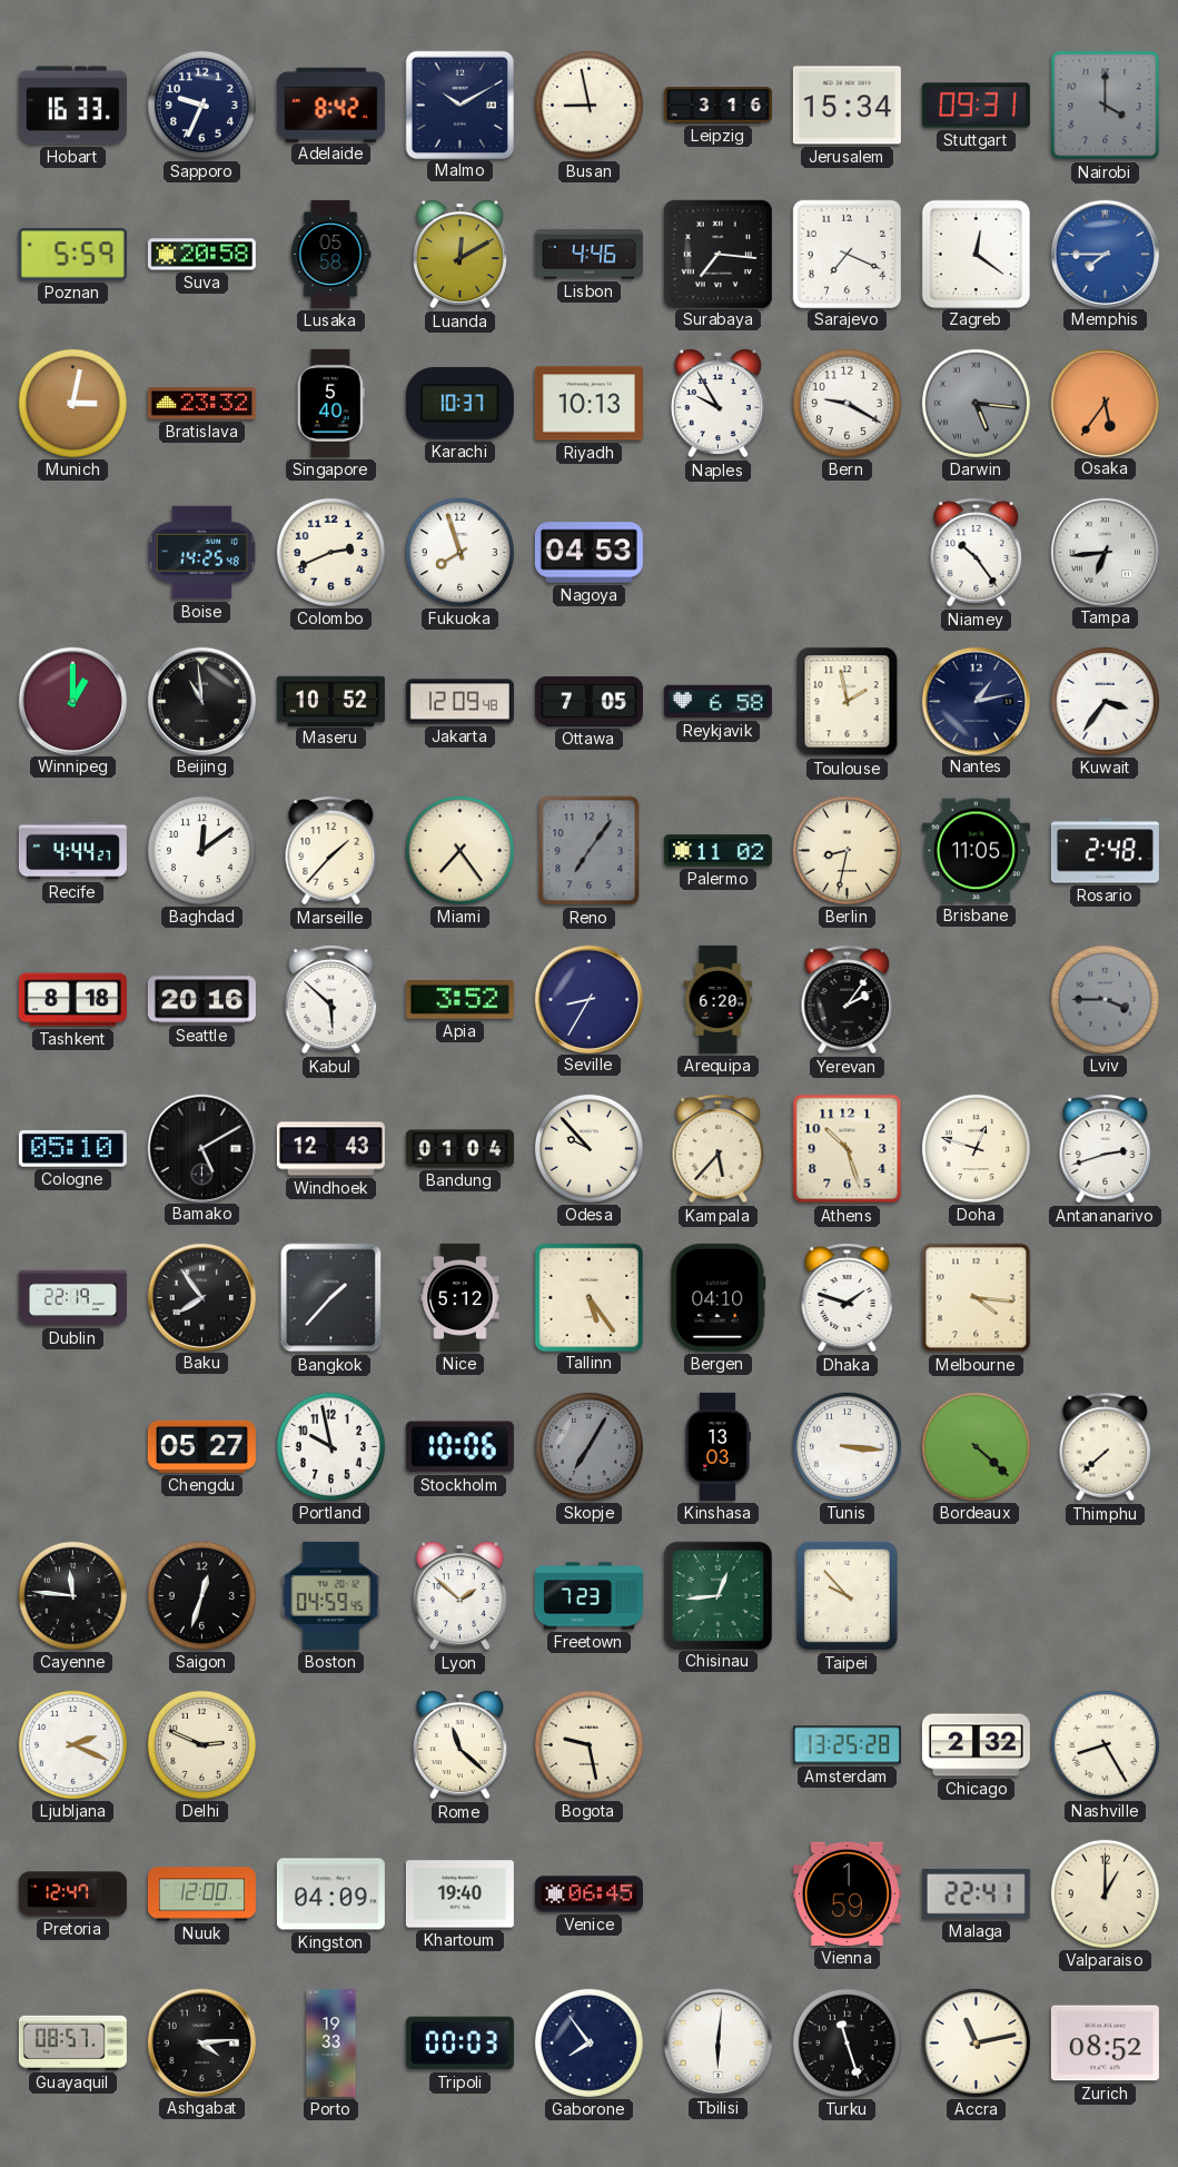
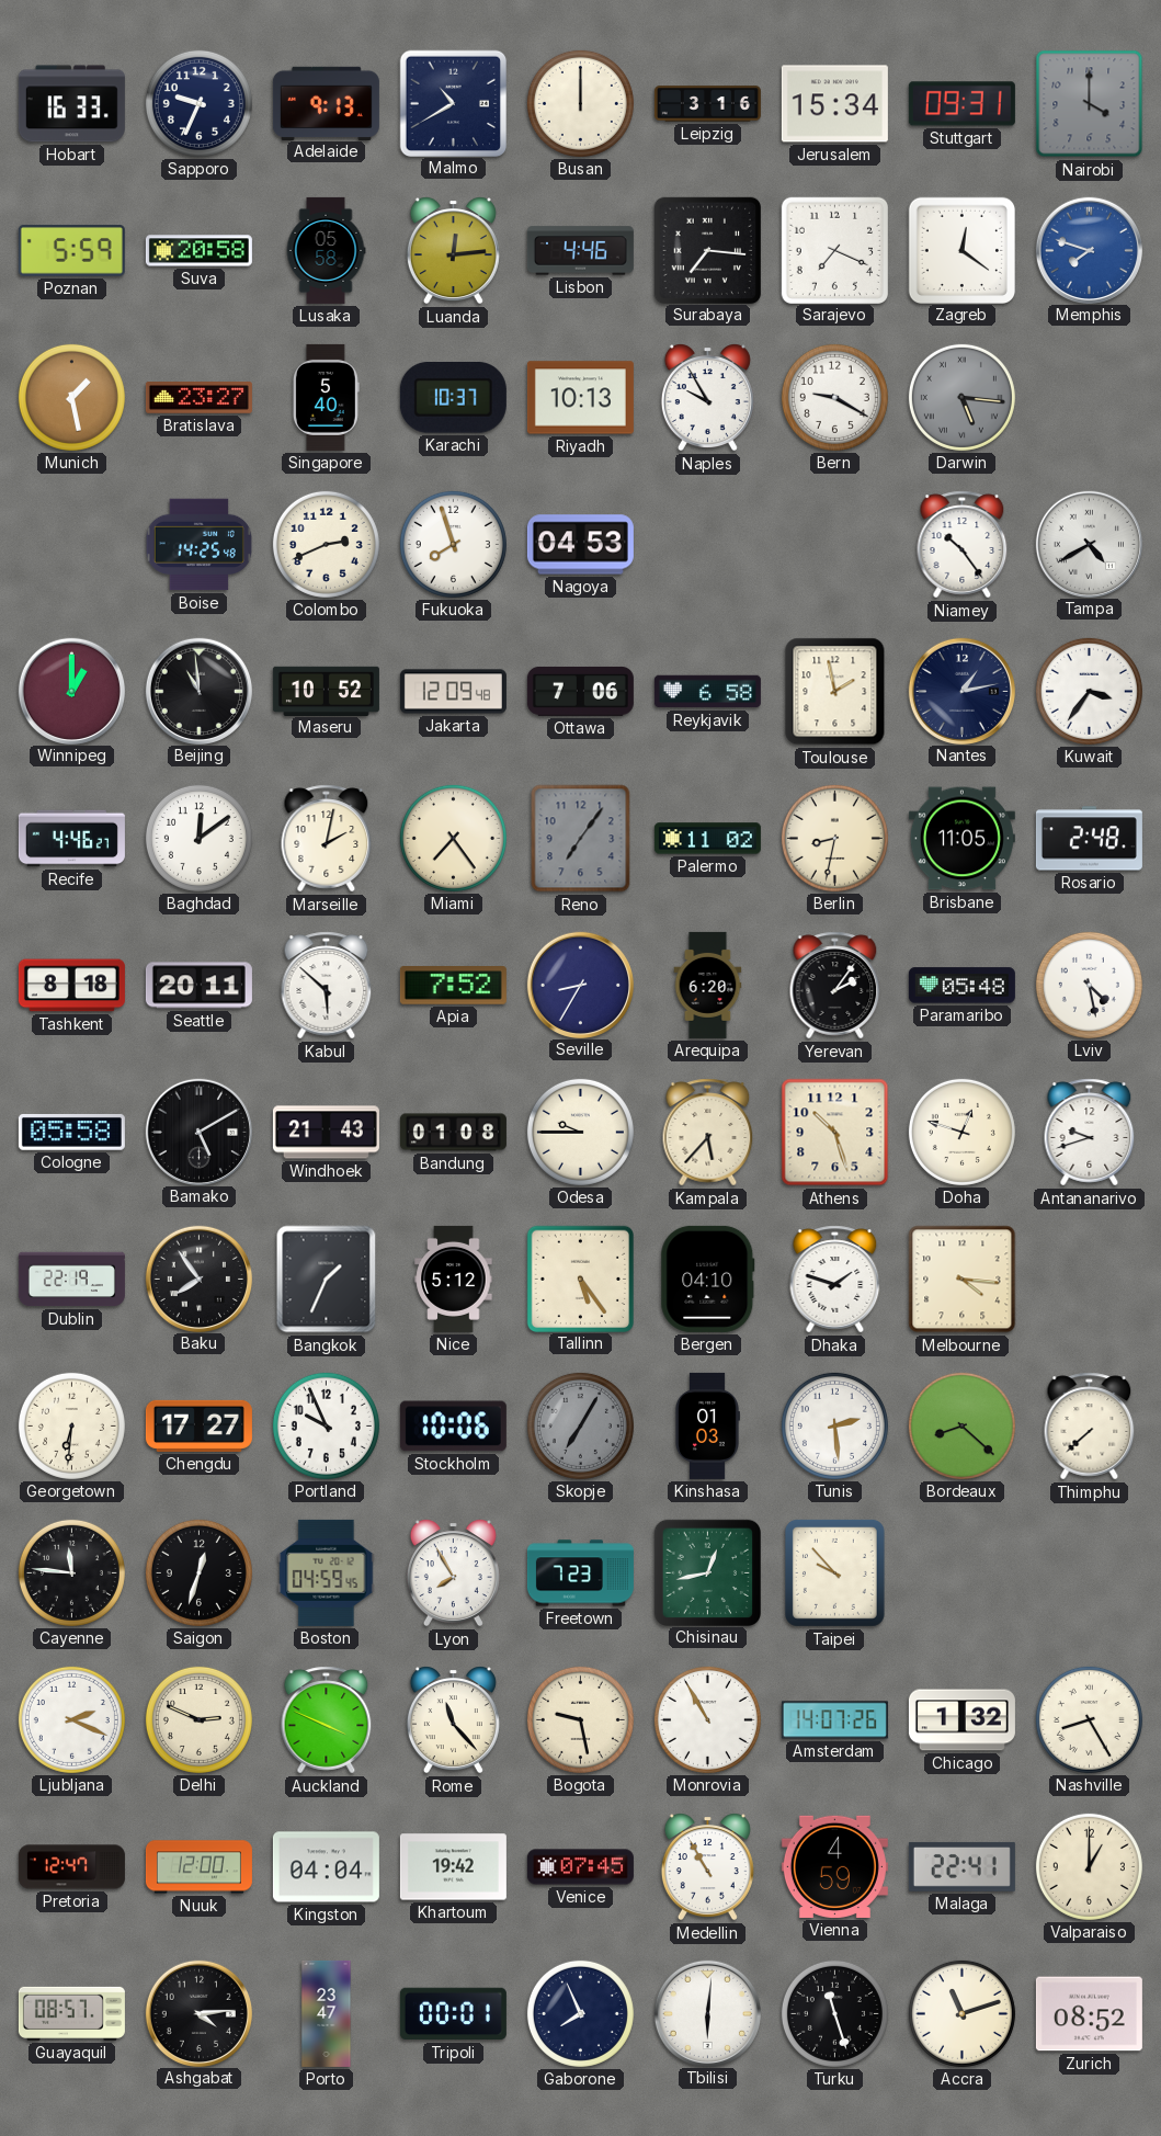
Adelaide: 8:42 -> 9:13 (326, 103)
Malmo: 10:10 -> 10:40 (453, 103)
Busan: 8:58 -> 12:00 (580, 103)
Luanda: 12:10 -> 12:14 (453, 251)
Memphis: 7:45 -> 7:48 (1089, 250)
Munich: 3:02 -> 1:28 (71, 397)
Bratislava: 23:32 -> 23:27 (198, 398)
Osaka: 5:36 -> none (1105, 403)
Tampa: 6:44 -> 4:40 (1089, 544)
Ottawa: 7:05 -> 7:06 (580, 691)
Recife: 4:44 -> 4:46 (71, 839)
Marseille: 1:37 -> 2:02 (327, 839)
Seattle: 20:16 -> 20:11 (198, 986)
Apia: 3:52 -> 7:52 (453, 986)
Paramaribo: none -> 05:48 (961, 986)
Lviv: 3:45 -> 4:28 (1089, 985)
Lviv dial: grey -> white (1089, 985)
Cologne: 05:10 -> 05:58 (71, 1132)
Windhoek: 12:43 -> 21:43 (326, 1133)
Bandung: 01:04 -> 01:08 (453, 1133)
Odesa: 9:53 -> 9:45 (580, 1132)
Antananarivo: 2:42 -> 9:42 (1090, 1133)
Bangkok: 1:37 -> 1:34 (327, 1280)
Georgetown: none -> 6:31 (71, 1425)
Chengdu: 05:27 -> 17:27 (198, 1425)
Portland: 9:58 -> 9:56 (326, 1425)
Kinshasa: 13:03 -> 01:03 (708, 1425)
Tunis: 3:16 -> 2:29 (834, 1425)
Bordeaux: 4:22 -> 8:22 (961, 1425)
Lyon: 1:52 -> 7:55 (453, 1573)
Chisinau: 12:44 -> 12:43 (707, 1572)
Auckland: none -> 3:49 (327, 1720)
Rome: 11:22 -> 11:23 (453, 1720)
Monrovia: none -> 10:55 (707, 1719)
Amsterdam: 13:25 -> 14:07 (834, 1720)
Chicago: 2:32 -> 1:32 (961, 1720)
Kingston: 04:09 -> 04:04 (326, 1867)
Khartoum: 19:40 -> 19:42 (453, 1867)
Venice: 06:45 -> 07:45 (580, 1867)
Medellin: none -> 10:55 (707, 1867)
Vienna: 1:59 -> 4:59 (834, 1866)
Porto: 19:33 -> 23:47 (327, 2013)
Tripoli: 00:03 -> 00:01 (453, 2014)
Gaborone: 7:54 -> 7:56 (580, 2013)
Accra: 11:13 -> 11:12 (961, 2013)
